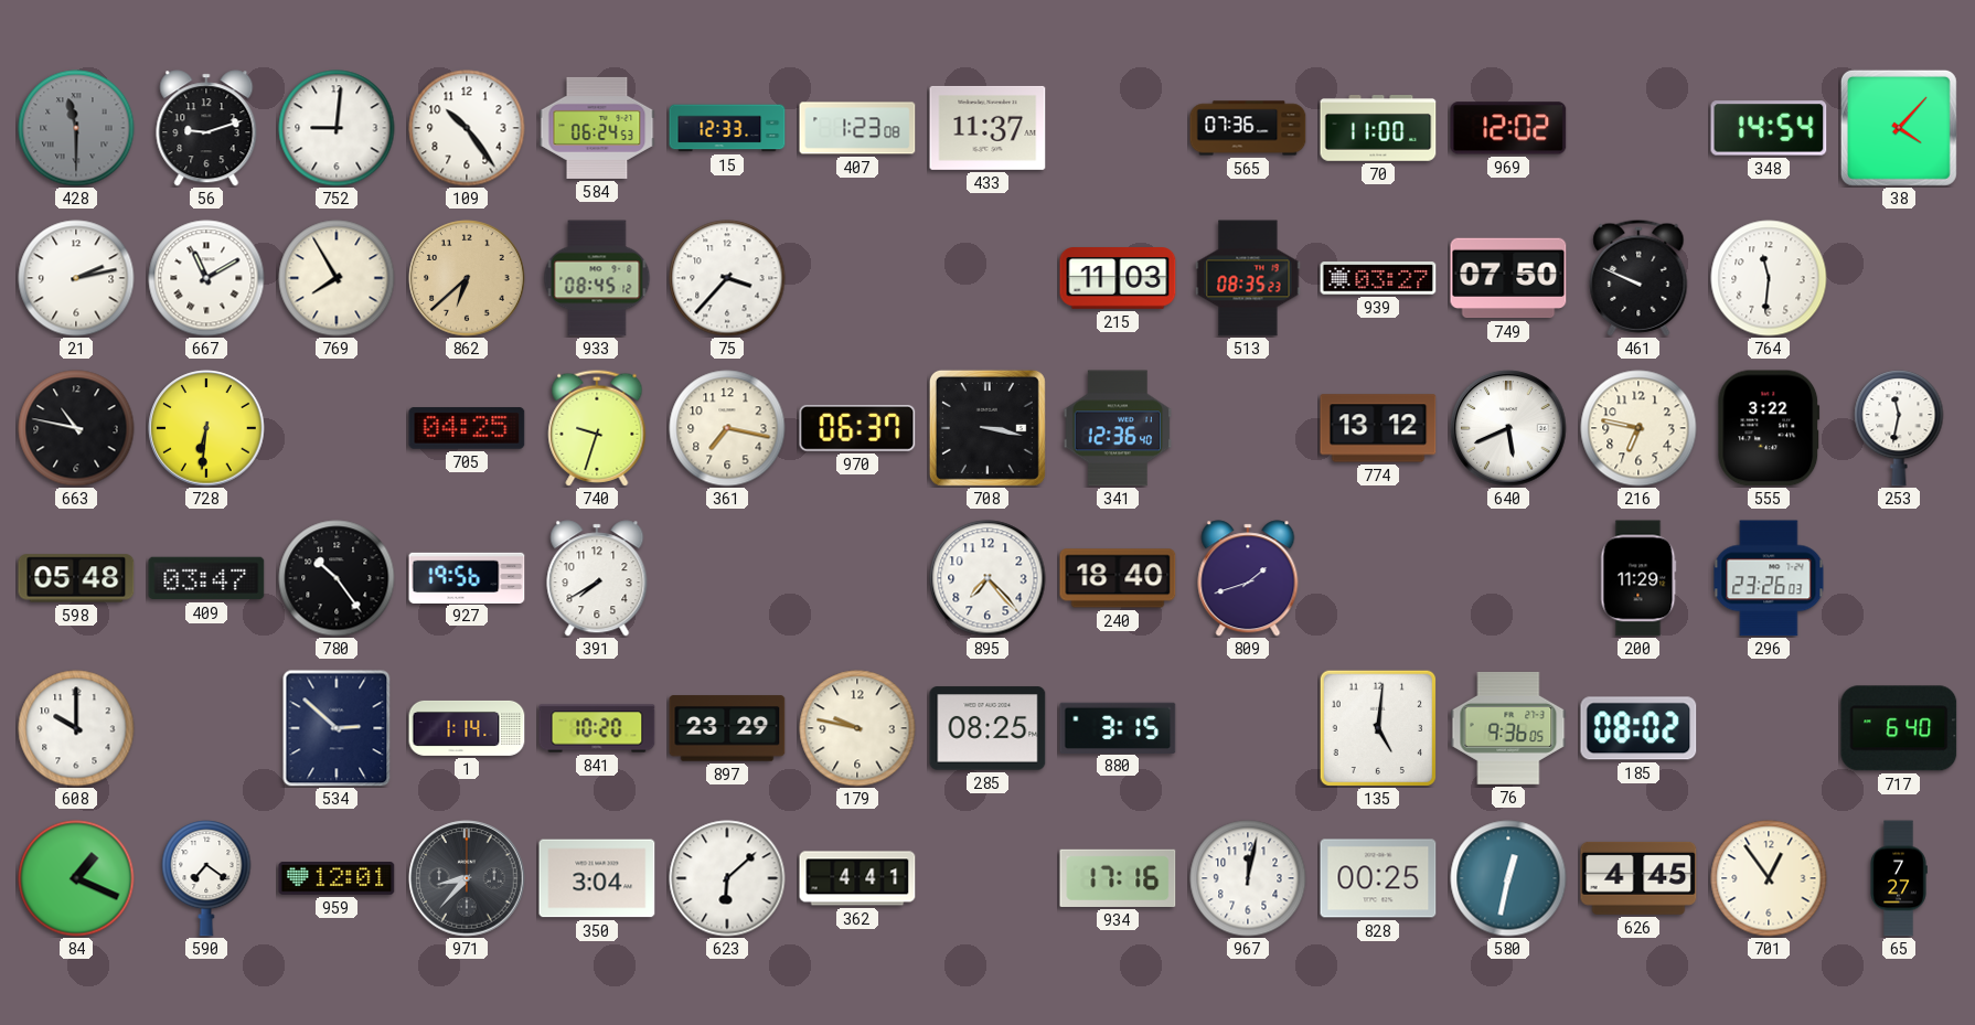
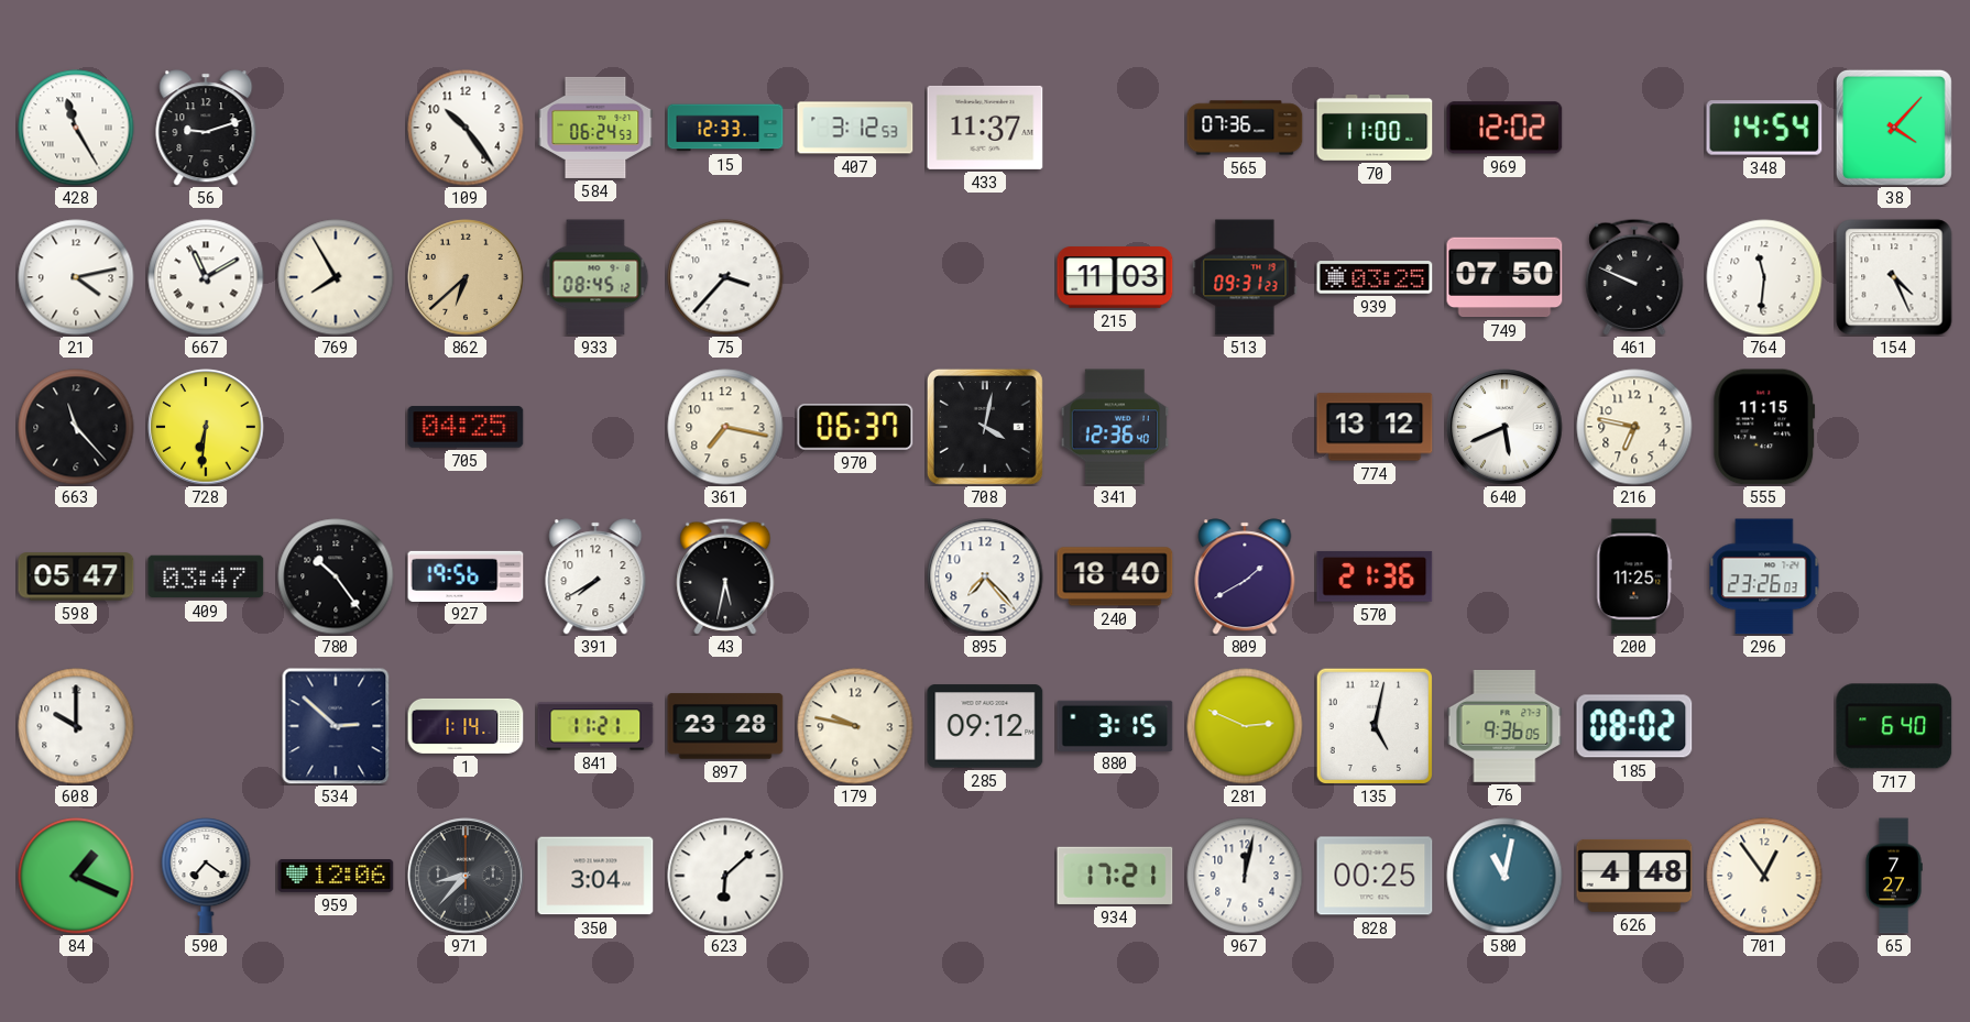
428: 11:30 -> 11:25 (76, 128)
428 dial: grey -> white (76, 128)
752: 9:01 -> none (337, 128)
407: 1:23 -> 3:12 (855, 128)
21: 2:13 -> 4:13 (76, 277)
513: 08:35 -> 09:31 (1245, 277)
939: 03:27 -> 03:25 (1375, 277)
154: none -> 4:26 (1894, 277)
663: 10:47 -> 11:23 (76, 427)
740: 9:33 -> none (597, 428)
708: 3:17 -> 4:02 (985, 427)
555: 3:22 -> 11:15 (1764, 427)
253: 11:32 -> none (1899, 428)
598: 05:48 -> 05:47 (76, 576)
43: none -> 5:32 (725, 576)
809: 1:42 -> 1:40 (1245, 576)
570: none -> 21:36 (1375, 576)
200: 11:29 -> 11:25 (1634, 576)
841: 10:20 -> 11:21 (595, 726)
897: 23:29 -> 23:28 (725, 726)
285: 08:25 -> 09:12 (985, 726)
281: none -> 2:49 (1245, 726)
135: 5:01 -> 5:02 (1373, 725)
959: 12:01 -> 12:06 (336, 877)
362: 4:41 -> none (857, 878)
934: 17:16 -> 17:21 (1115, 876)
580: 12:32 -> 11:02 (1504, 876)
626: 4:45 -> 4:48 (1634, 876)
